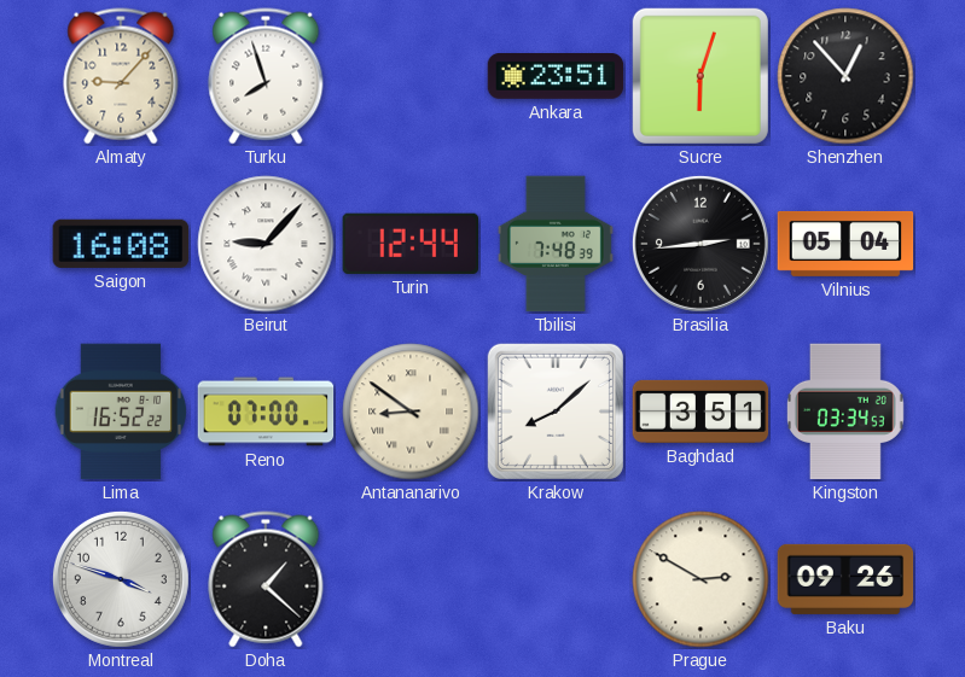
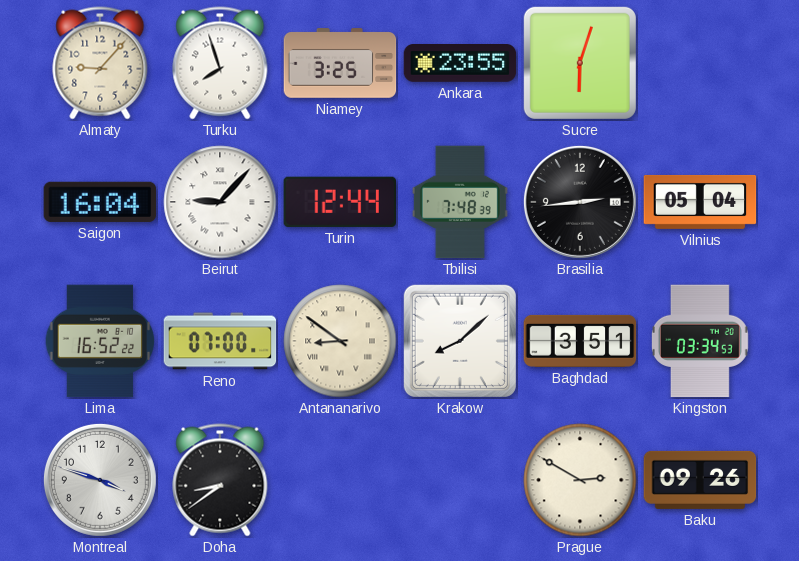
Niamey: none -> 3:25 (340, 63)
Ankara: 23:51 -> 23:55 (460, 64)
Shenzhen: 12:53 -> none (845, 76)
Saigon: 16:08 -> 16:04 (100, 202)
Doha: 1:22 -> 8:39 (220, 480)
